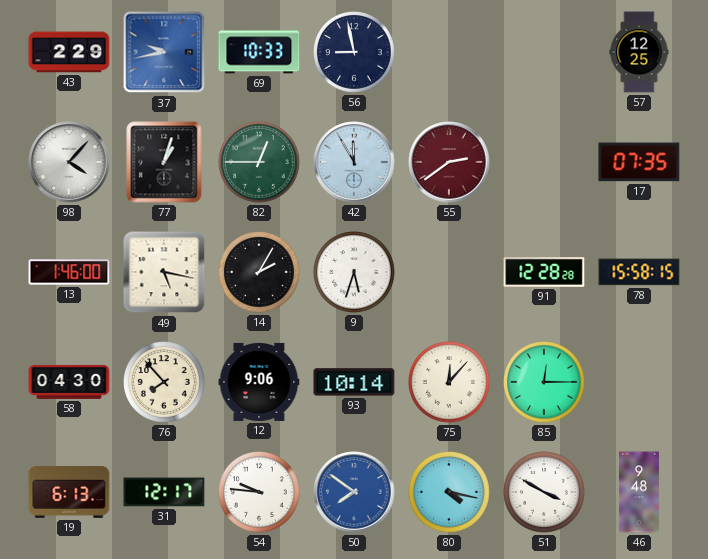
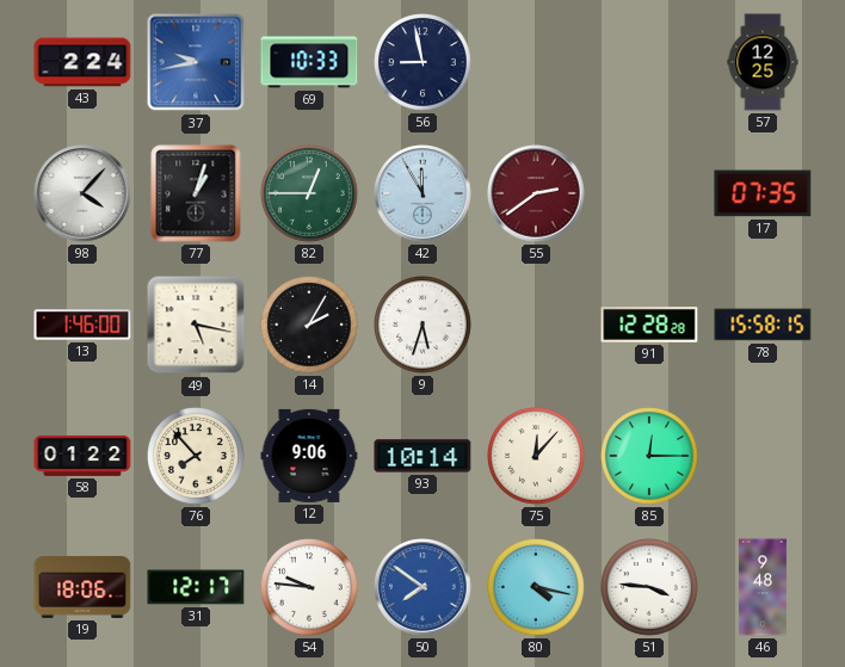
43: 2:29 -> 2:24 (82, 62)
58: 04:30 -> 01:22 (82, 456)
19: 6:13 -> 18:06 (82, 587)
51: 3:50 -> 3:46 (650, 588)
